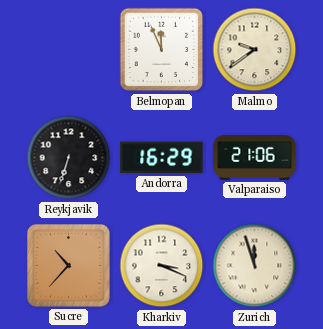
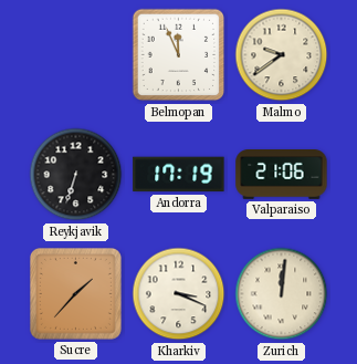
Andorra: 16:29 -> 17:19 (179, 175)
Sucre: 10:37 -> 1:37 (75, 293)
Zurich: 11:57 -> 12:01 (282, 294)
